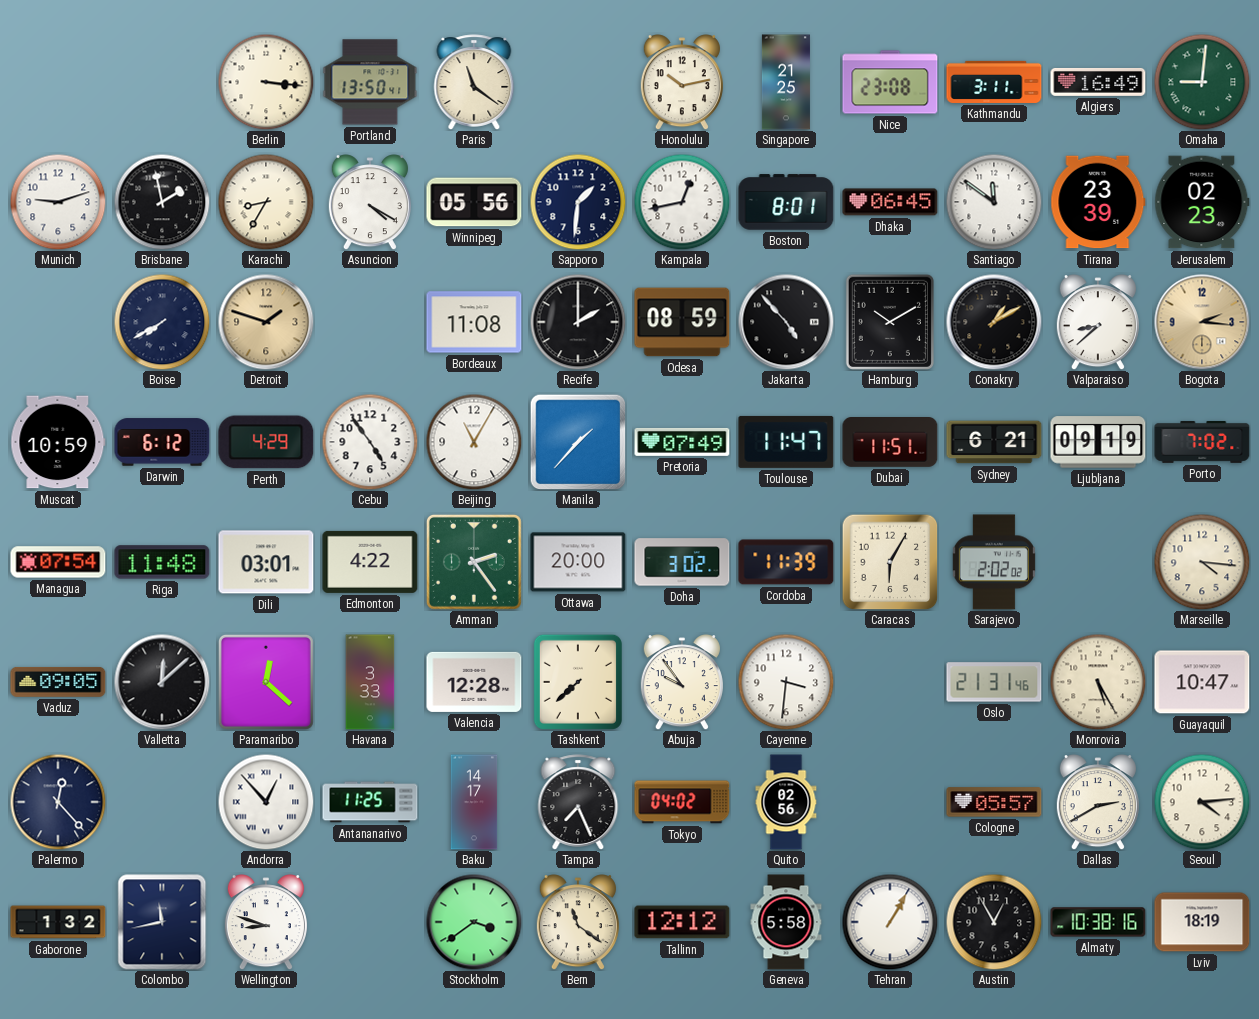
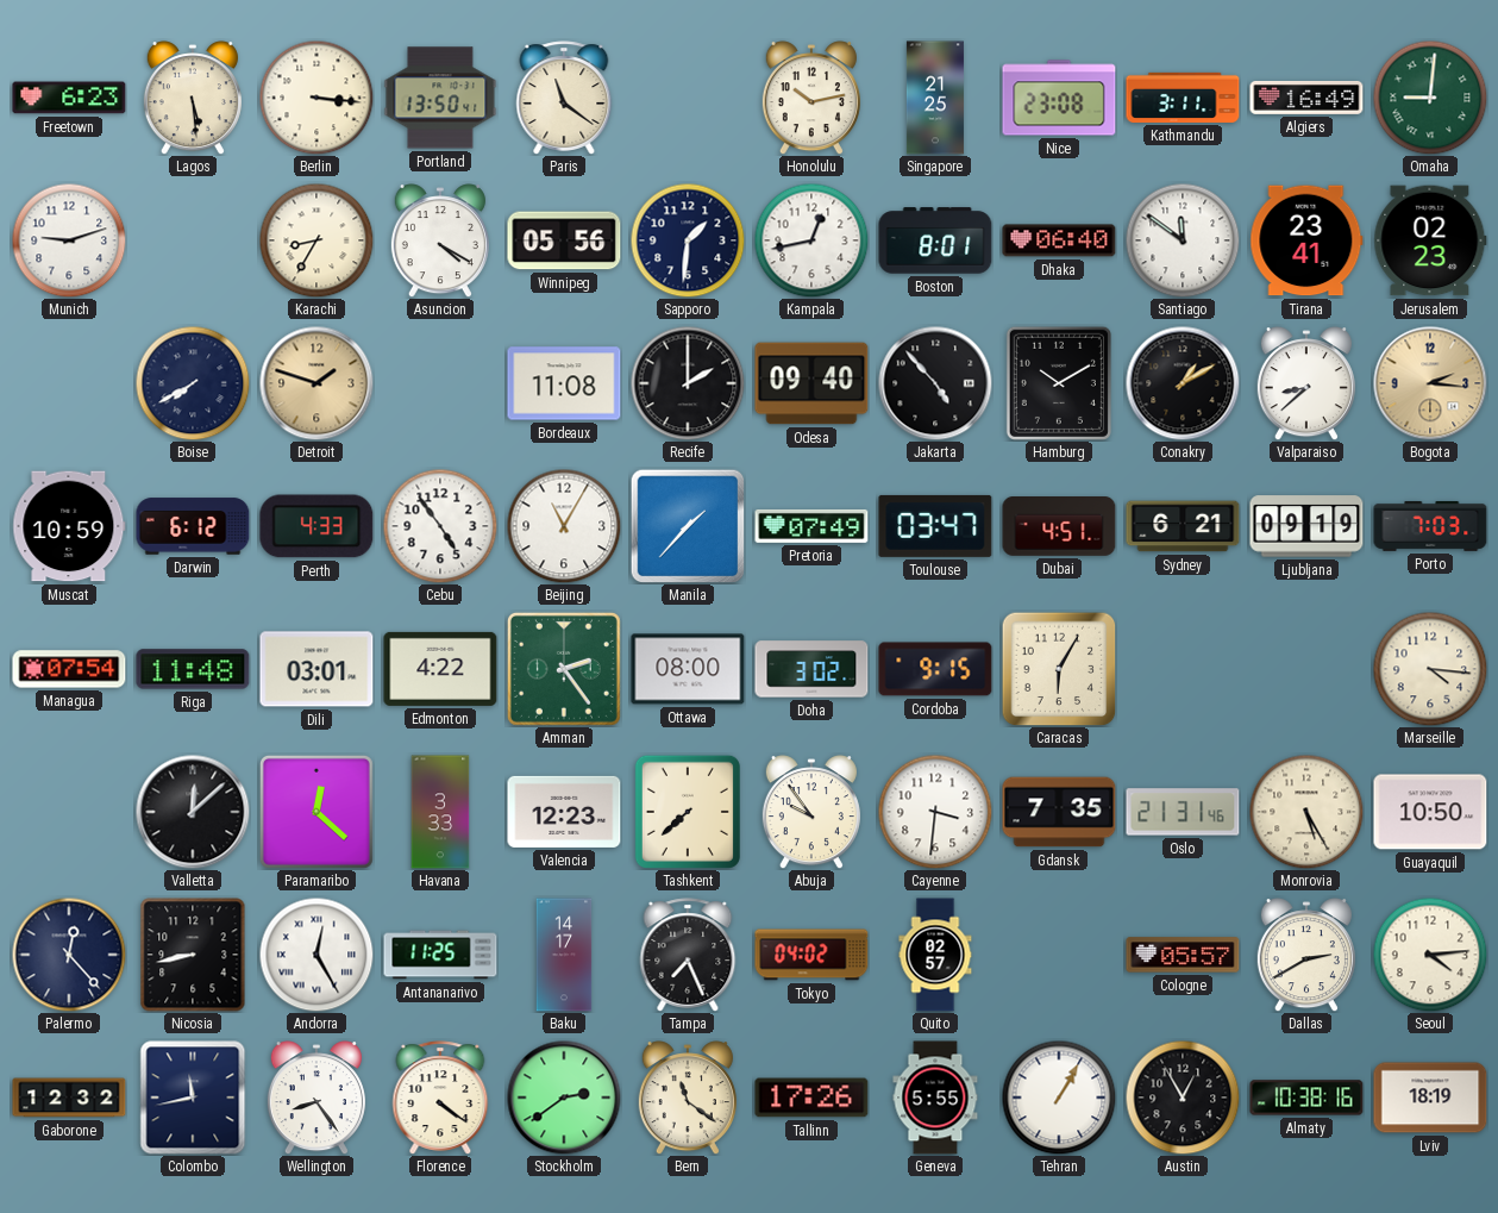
Freetown: none -> 6:23 (69, 98)
Lagos: none -> 5:29 (193, 98)
Brisbane: 1:58 -> none (162, 202)
Dhaka: 06:45 -> 06:40 (1059, 240)
Tirana: 23:39 -> 23:41 (1306, 240)
Odesa: 08:59 -> 09:40 (811, 383)
Perth: 4:29 -> 4:33 (316, 526)
Toulouse: 11:47 -> 03:47 (935, 526)
Dubai: 11:51 -> 4:51 (1059, 527)
Porto: 7:02 -> 7:03 (1430, 526)
Ottawa: 20:00 -> 08:00 (688, 669)
Cordoba: 11:39 -> 9:15 (935, 669)
Sarajevo: 2:02 -> none (994, 562)
Vaduz: 09:05 -> none (58, 682)
Valencia: 12:28 -> 12:23 (564, 812)
Gdansk: none -> 7:35 (1059, 812)
Guayaquil: 10:47 -> 10:50 (1430, 812)
Nicosia: none -> 8:43 (193, 955)
Andorra: 12:53 -> 12:25 (316, 955)
Quito: 02:56 -> 02:57 (935, 955)
Gaborone: 1:32 -> 12:32 (69, 1098)
Wellington: 8:48 -> 8:24 (316, 1098)
Florence: none -> 4:21 (440, 1098)
Stockholm: 3:39 -> 2:39 (564, 1098)
Tallinn: 12:12 -> 17:26 (811, 1098)
Geneva: 5:58 -> 5:55 (935, 1098)
